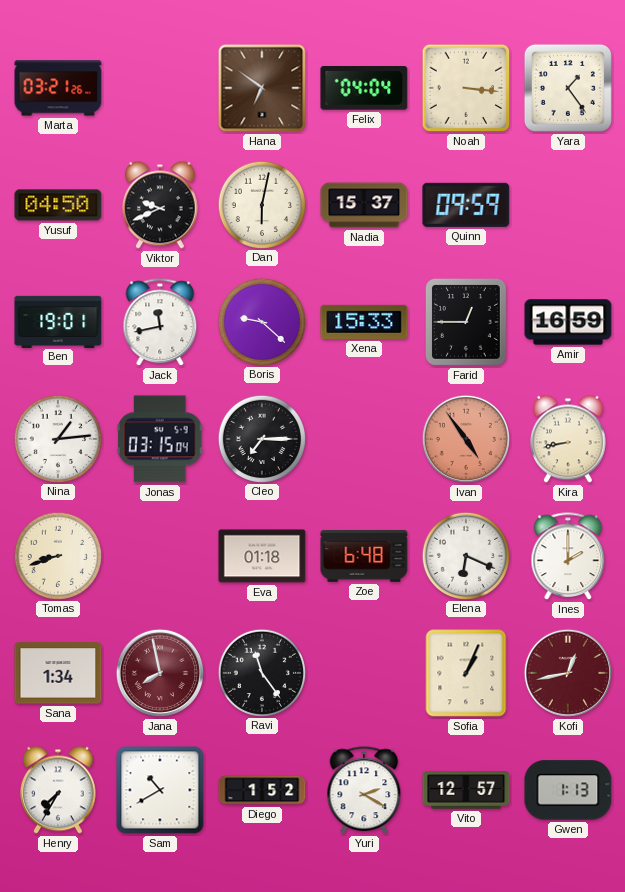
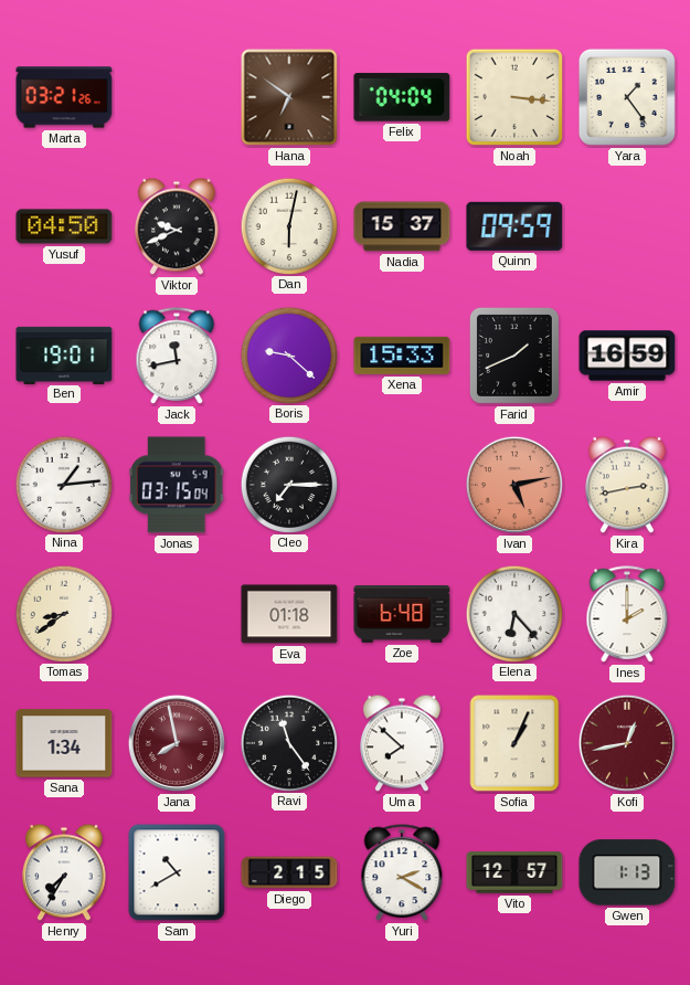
Farid: 12:45 -> 1:41 (514, 356)
Ivan: 4:54 -> 5:13 (514, 485)
Kira: 8:43 -> 2:43 (628, 485)
Tomas: 8:42 -> 8:39 (63, 613)
Elena: 6:19 -> 6:23 (513, 613)
Uma: none -> 7:52 (403, 743)
Diego: 1:52 -> 2:15 (289, 872)
